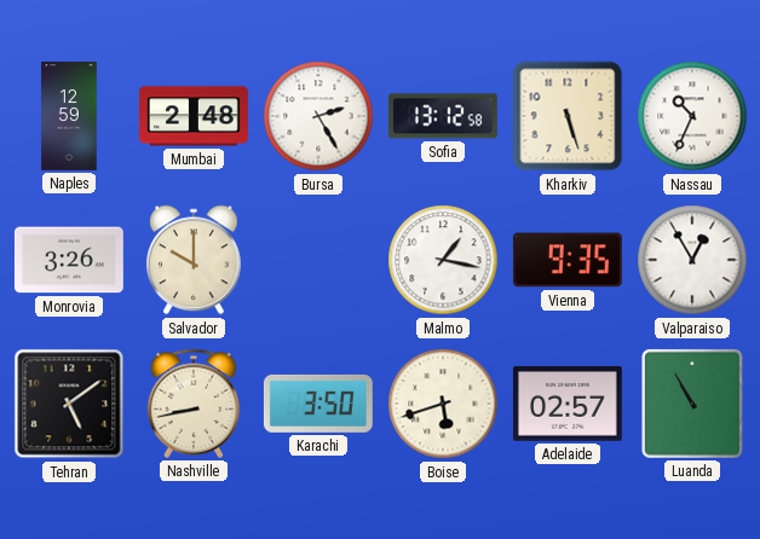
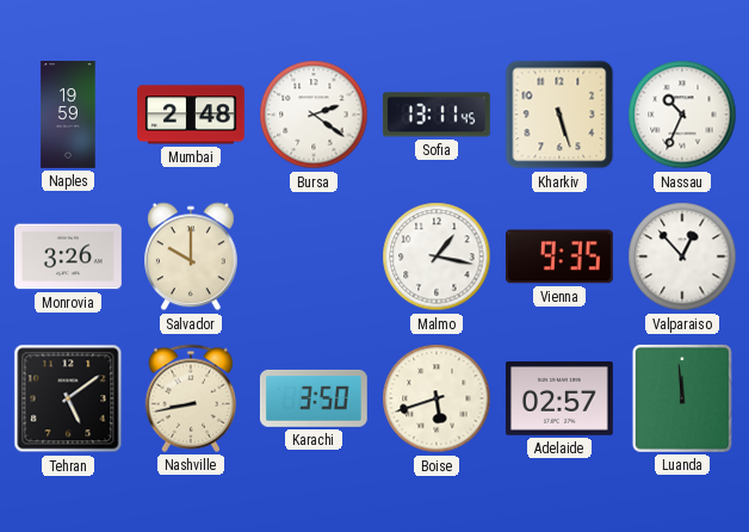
Naples: 12:59 -> 19:59 (68, 116)
Bursa: 2:25 -> 2:21 (314, 115)
Sofia: 13:12 -> 13:11 (437, 115)
Valparaiso: 12:55 -> 12:53 (682, 256)
Luanda: 10:55 -> 11:59 (682, 398)
